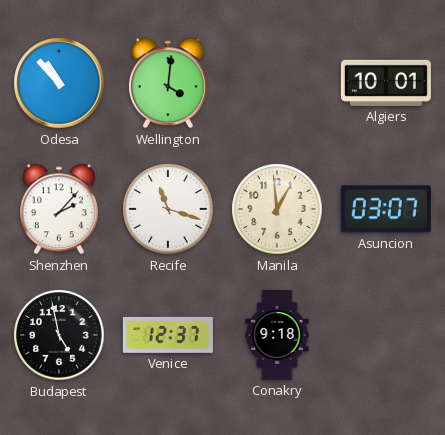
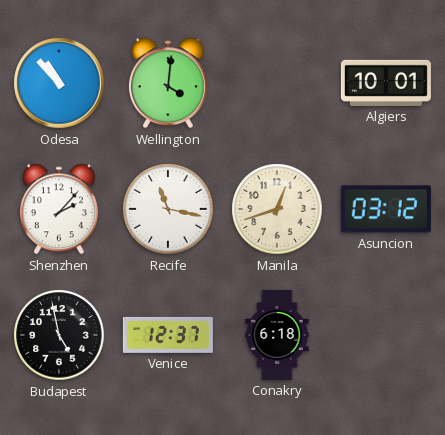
Recife: 11:18 -> 11:17 (168, 209)
Manila: 12:59 -> 12:42 (277, 209)
Asuncion: 03:07 -> 03:12 (386, 209)
Conakry: 9:18 -> 6:18 (277, 335)
